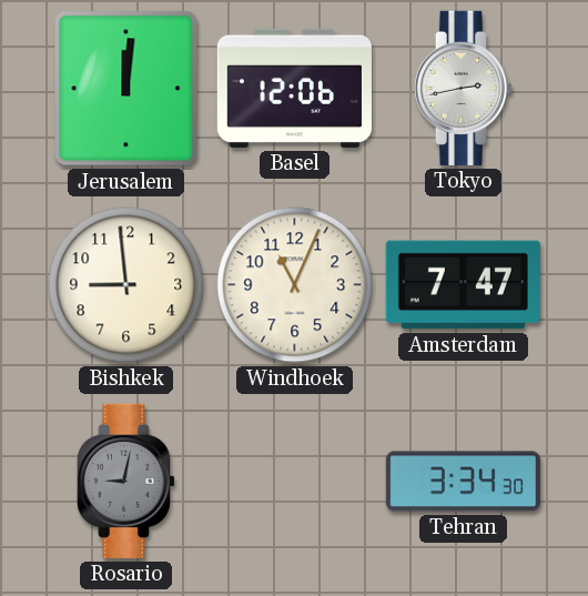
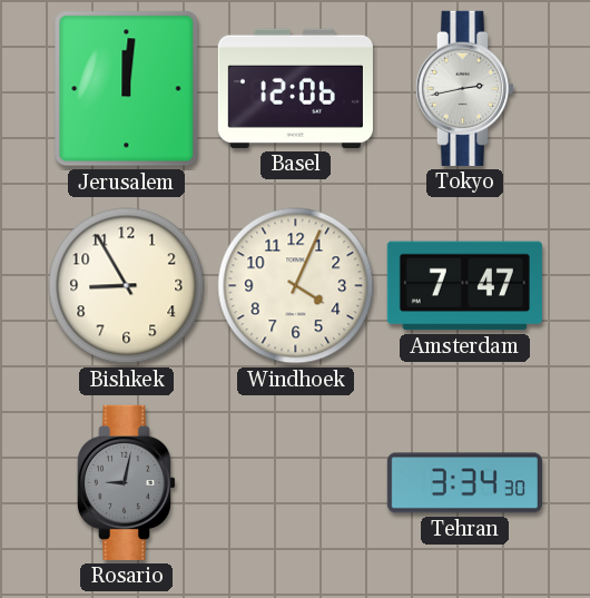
Bishkek: 8:59 -> 8:55 (127, 286)
Windhoek: 11:04 -> 4:04 (296, 286)
